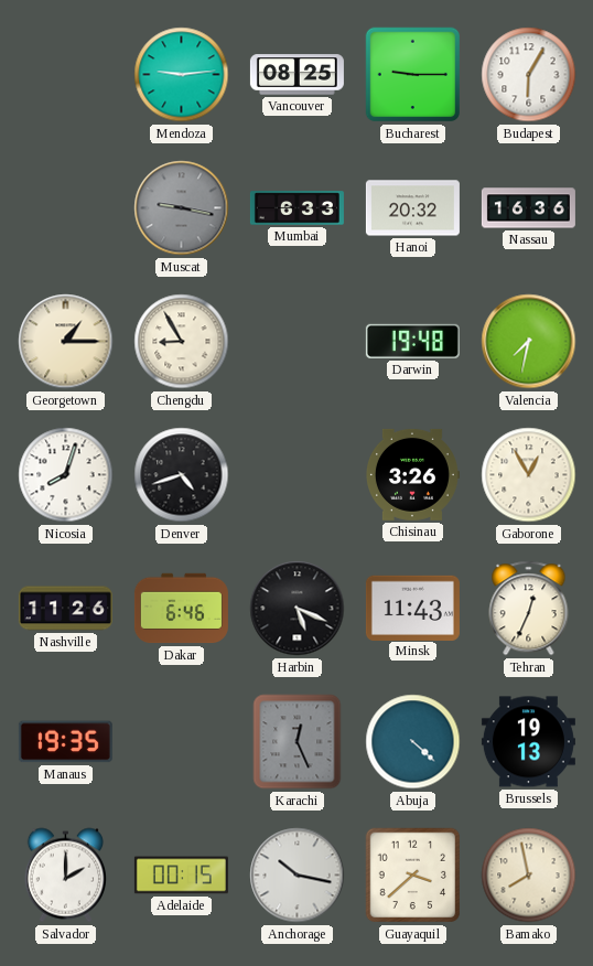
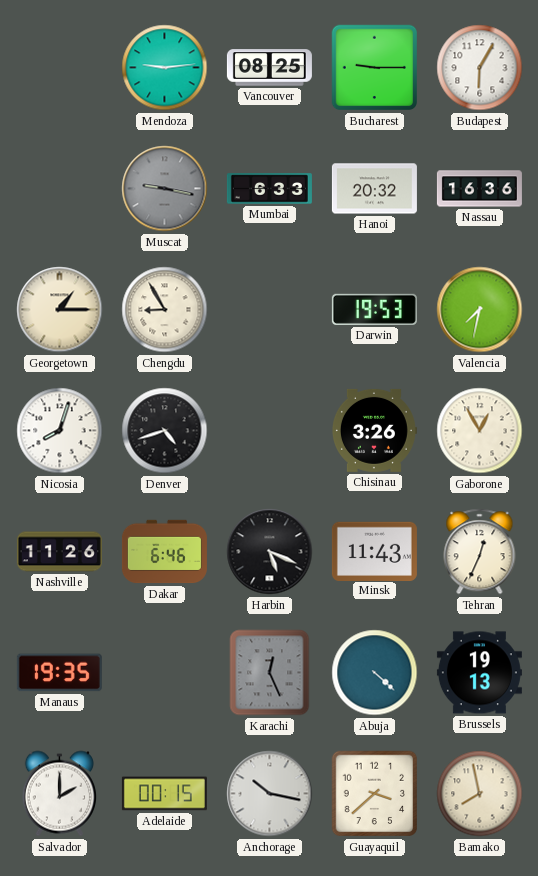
Darwin: 19:48 -> 19:53 (374, 309)
